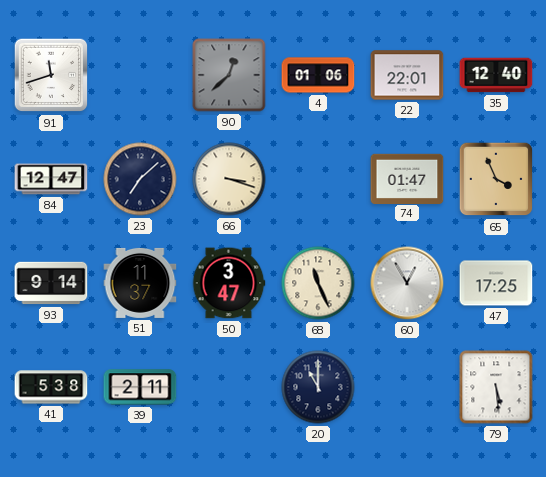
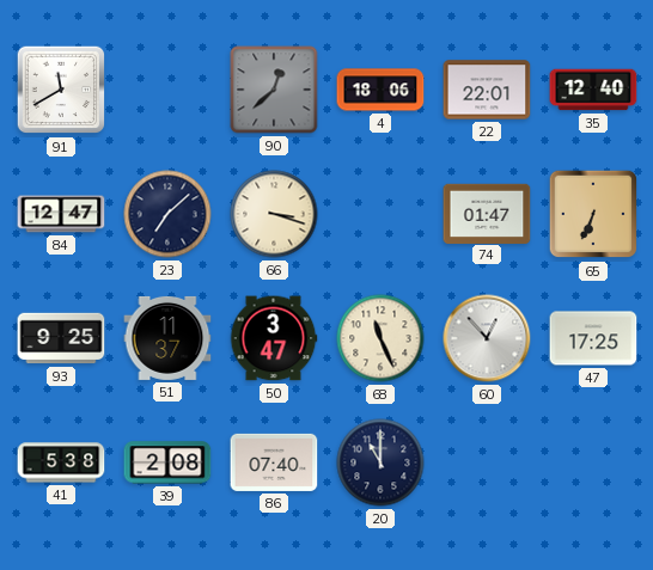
91: 11:42 -> 11:40 (61, 90)
4: 01:06 -> 18:06 (380, 90)
65: 3:56 -> 6:34 (593, 214)
93: 9:14 -> 9:25 (61, 338)
60: 12:55 -> 12:53 (487, 338)
39: 2:11 -> 2:08 (167, 462)
86: none -> 07:40 (274, 462)
79: 5:29 -> none (496, 387)
